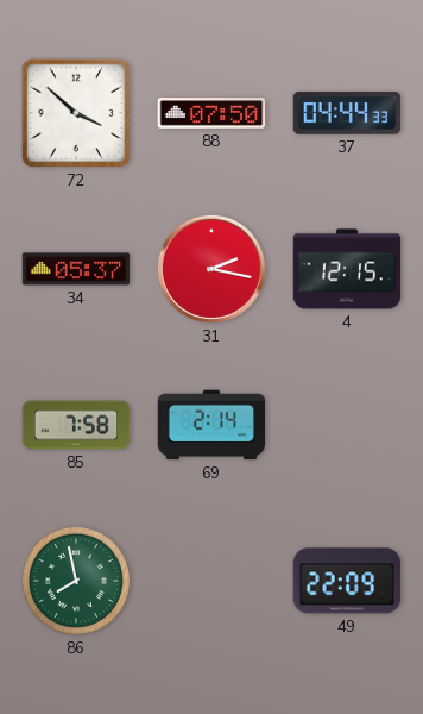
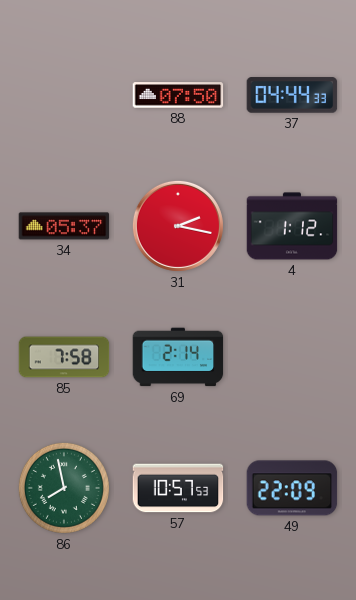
72: 3:52 -> none (76, 113)
4: 12:15 -> 1:12 (292, 226)
57: none -> 10:57 (178, 488)
